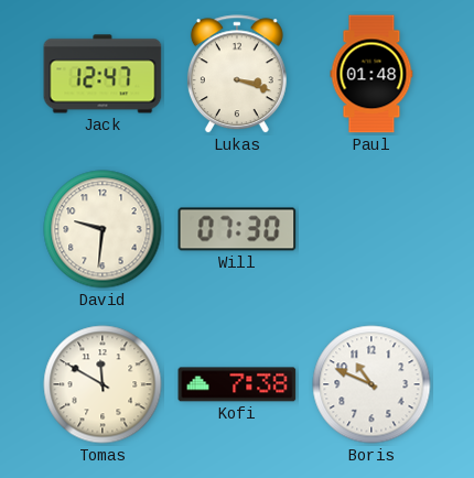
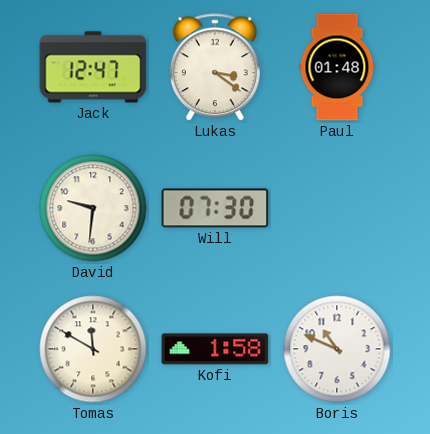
Lukas: 3:18 -> 3:21 (215, 68)
Kofi: 7:38 -> 1:58 (215, 349)
